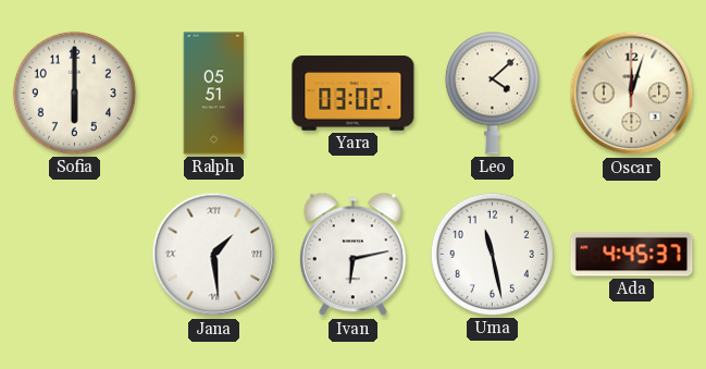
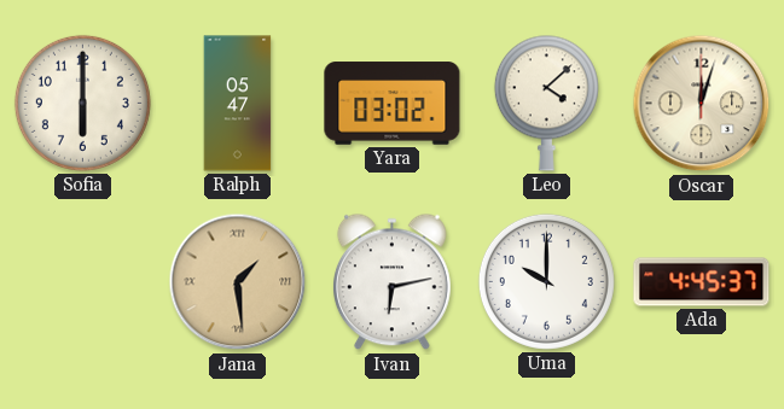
Ralph: 05:51 -> 05:47 (238, 104)
Jana dial: white -> champagne (238, 282)
Uma: 11:28 -> 10:00 (546, 281)
